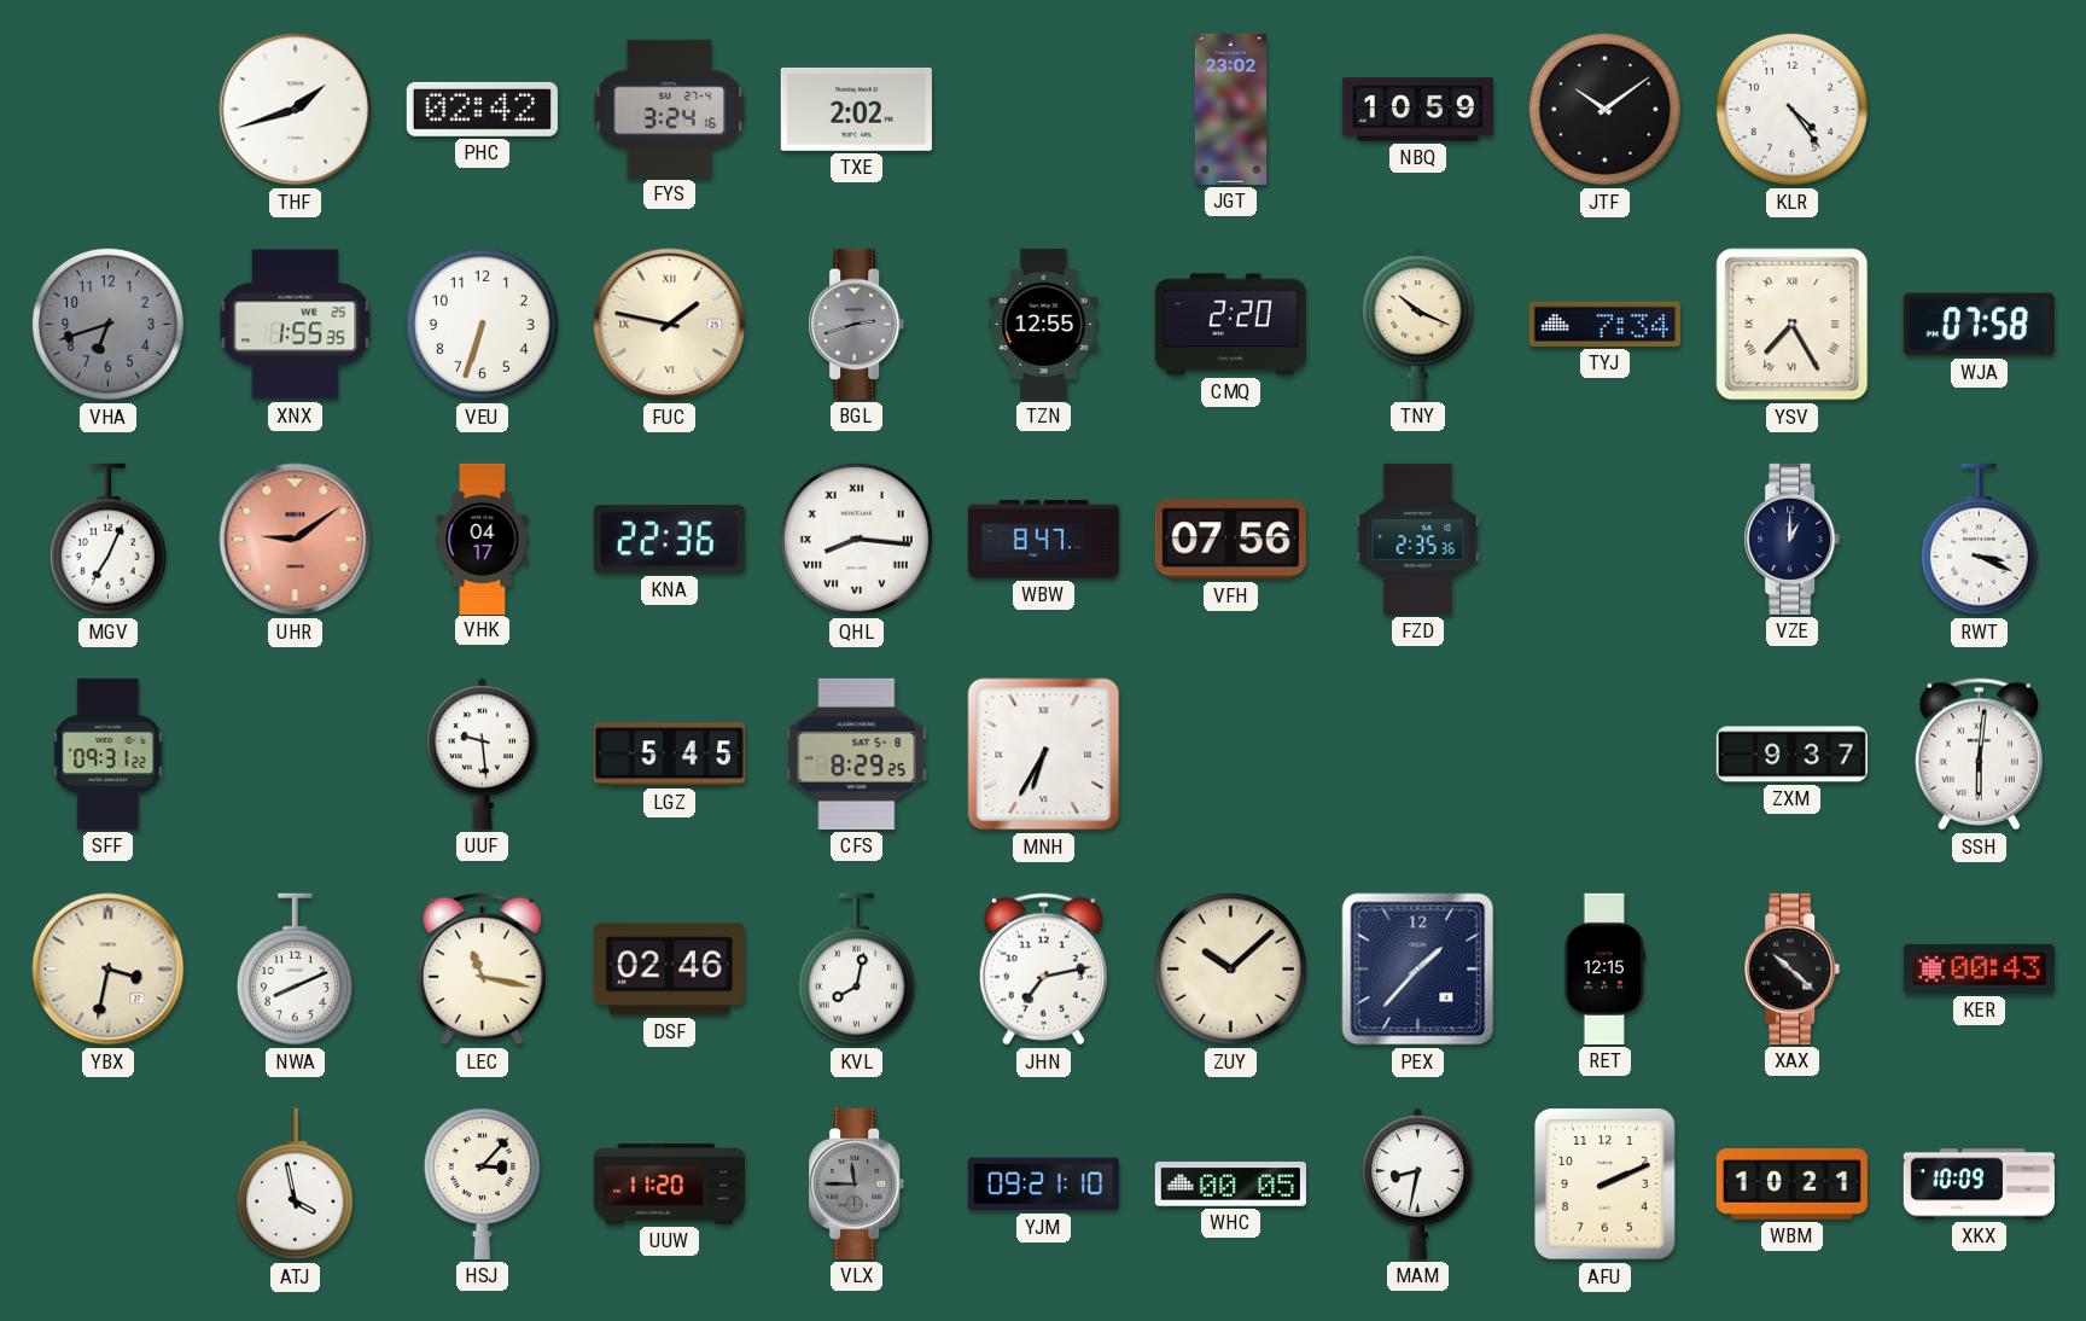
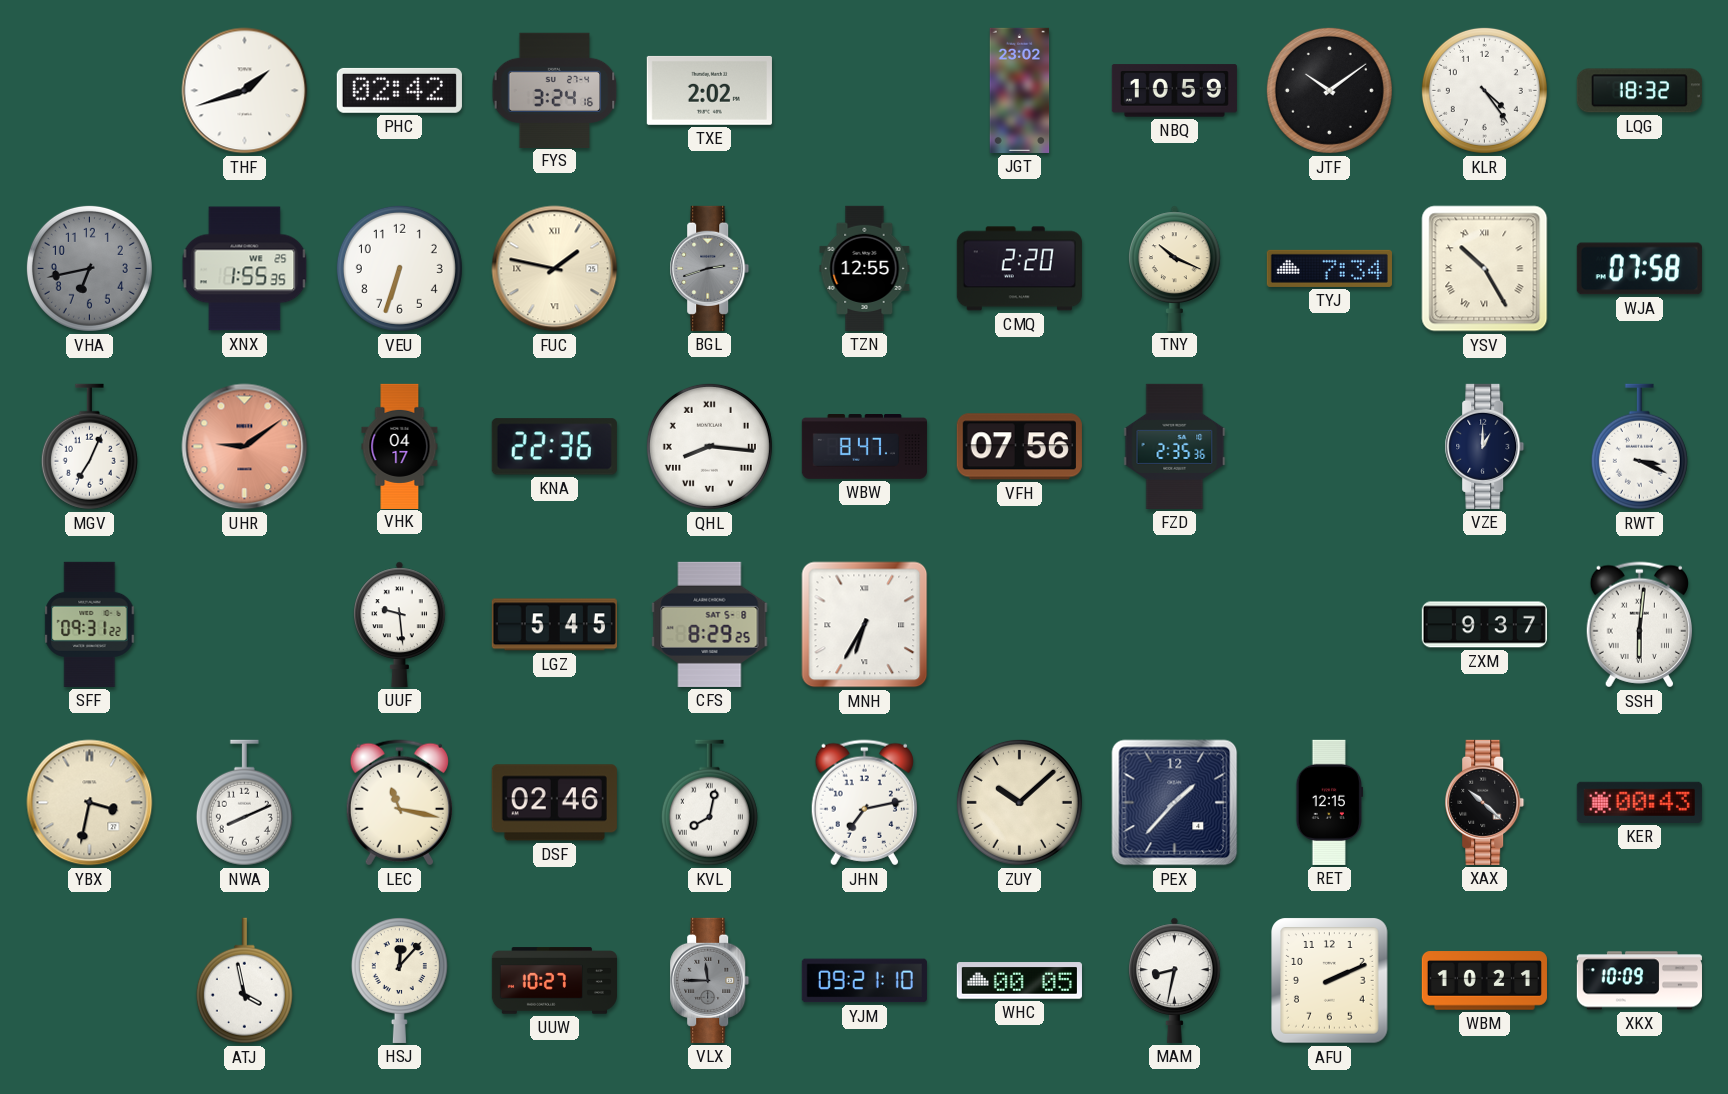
LQG: none -> 18:32 (1639, 91)
VHA: 6:42 -> 6:43 (89, 268)
YSV: 7:25 -> 10:25 (1485, 269)
HSJ: 3:07 -> 12:07 (399, 981)
UUW: 11:20 -> 10:27 (554, 981)
